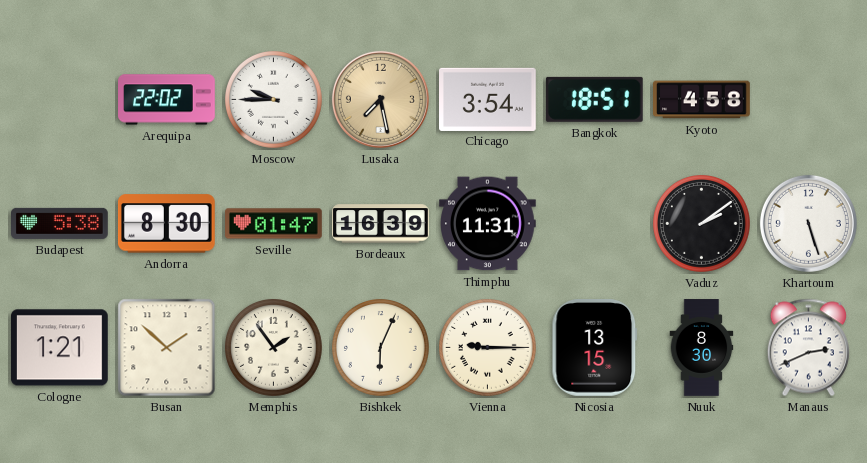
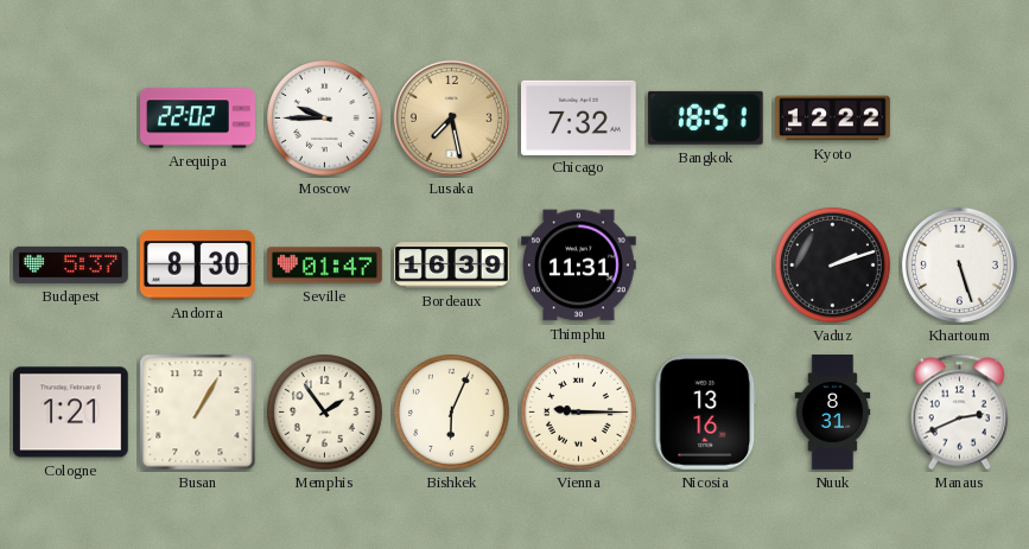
Chicago: 3:54 -> 7:32 (579, 117)
Kyoto: 4:58 -> 12:22 (833, 119)
Budapest: 5:38 -> 5:37 (71, 264)
Vaduz: 2:09 -> 2:12 (833, 266)
Busan: 1:52 -> 1:05 (198, 413)
Nicosia: 13:15 -> 13:16 (706, 413)
Nuuk: 8:30 -> 8:31 (833, 413)
